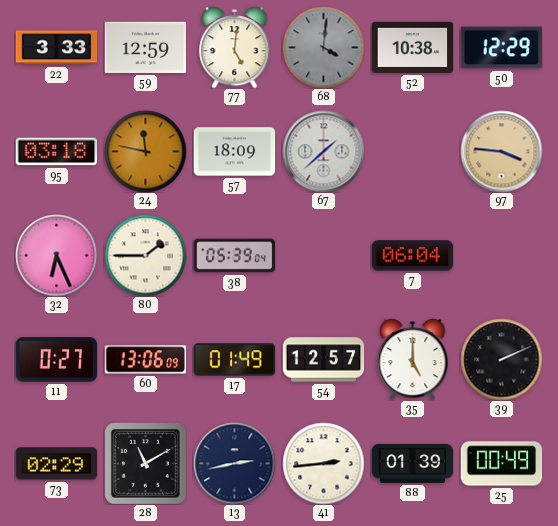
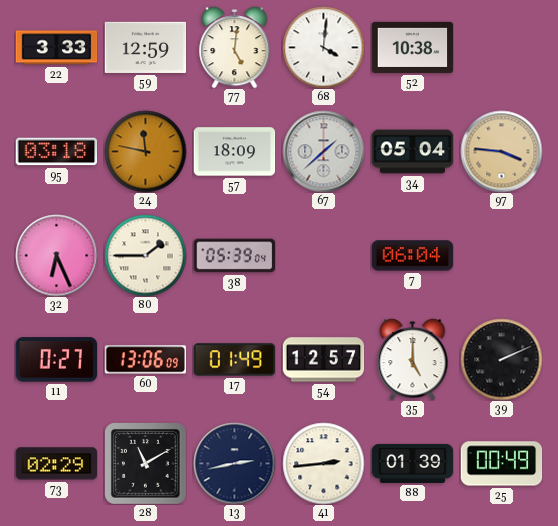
68 dial: grey -> white (323, 47)
50: 12:29 -> none (501, 48)
34: none -> 05:04 (412, 152)
